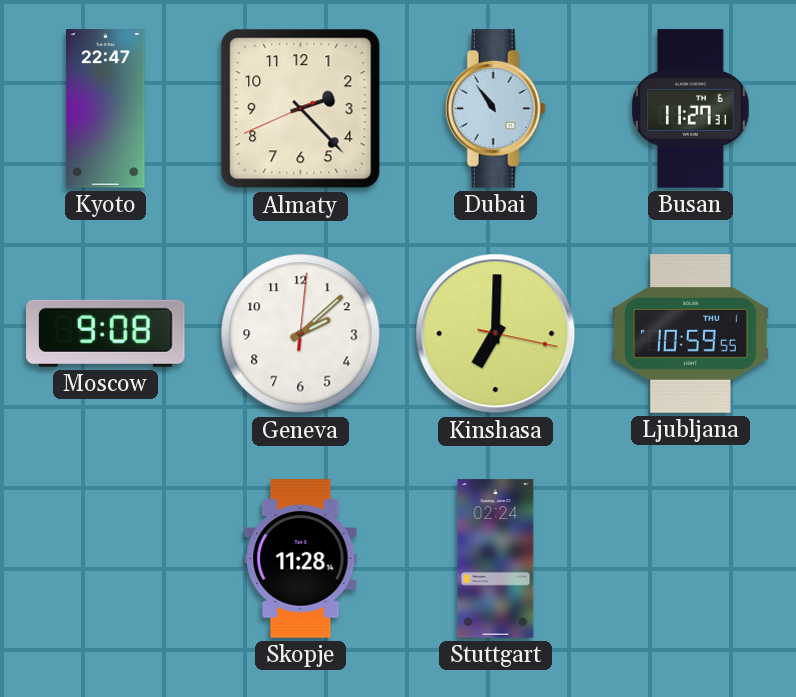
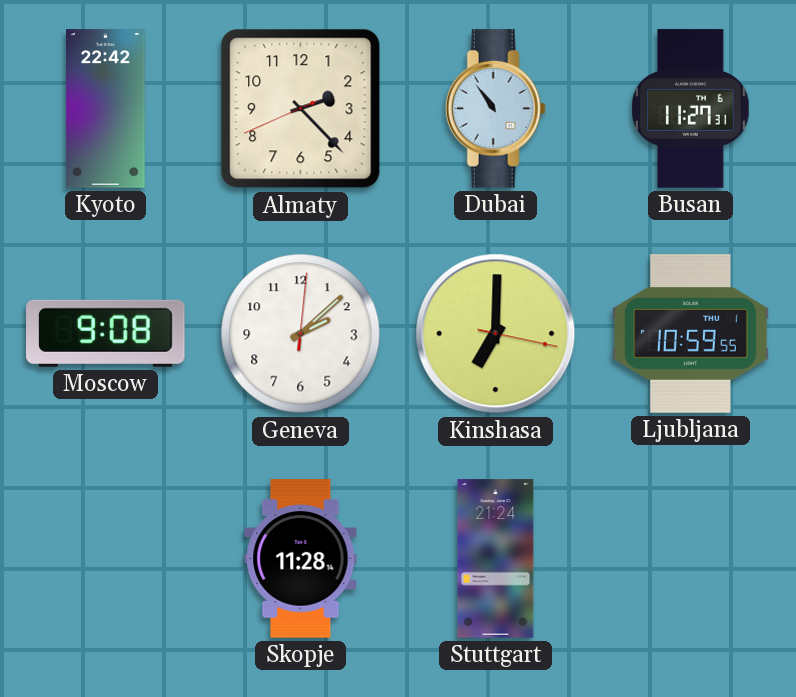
Kyoto: 22:47 -> 22:42 (106, 109)
Stuttgart: 02:24 -> 21:24 (496, 559)
